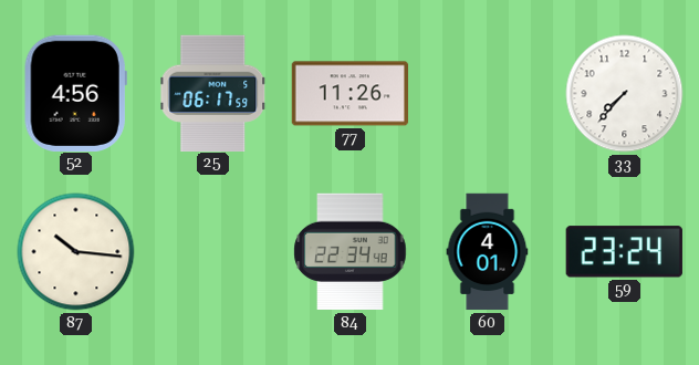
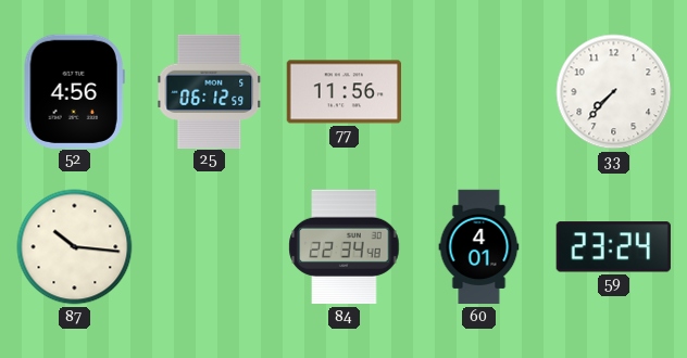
25: 06:17 -> 06:12 (210, 91)
77: 11:26 -> 11:56 (343, 92)
